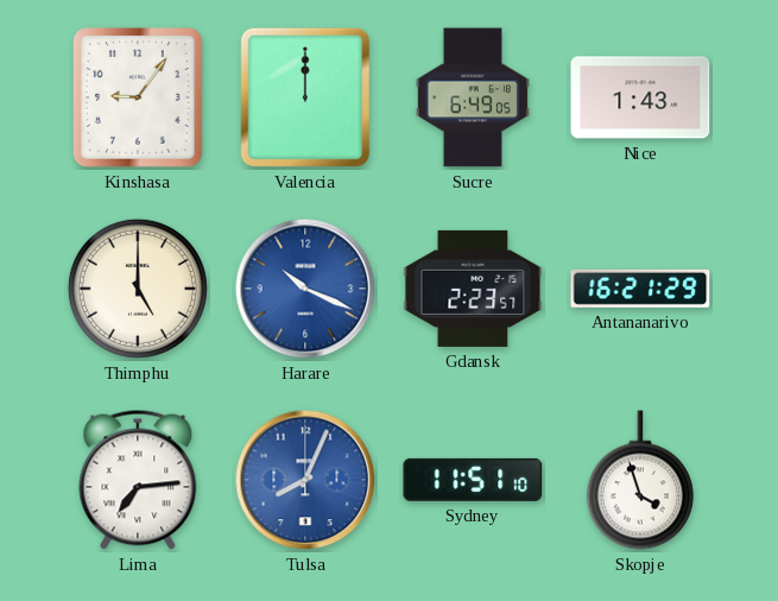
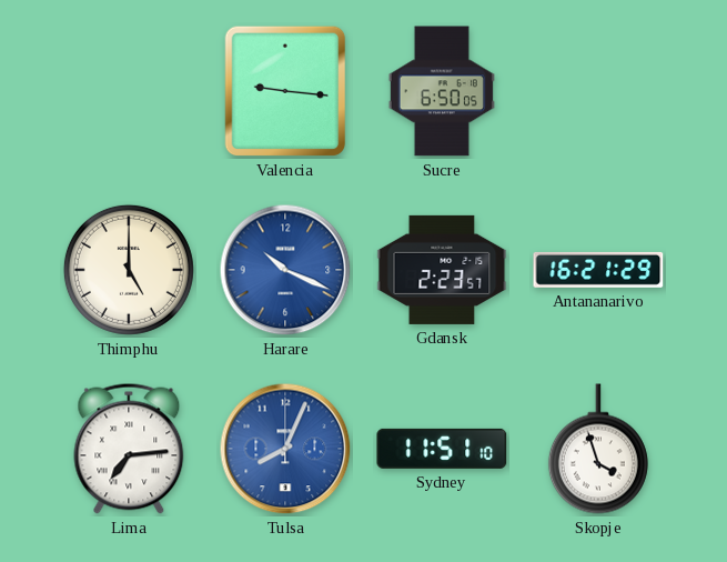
Kinshasa: 9:06 -> none (139, 99)
Valencia: 12:00 -> 9:16 (285, 91)
Sucre: 6:49 -> 6:50 (442, 91)
Nice: 1:43 -> none (640, 97)
